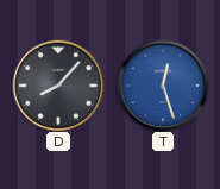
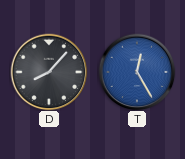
T: 12:27 -> 12:25 (137, 72)
